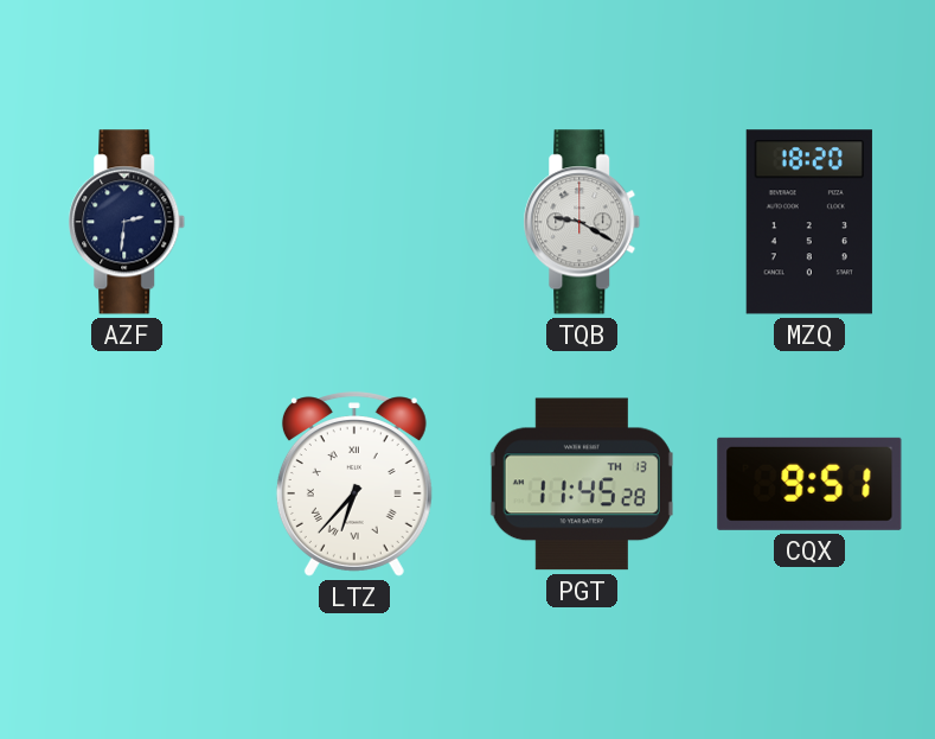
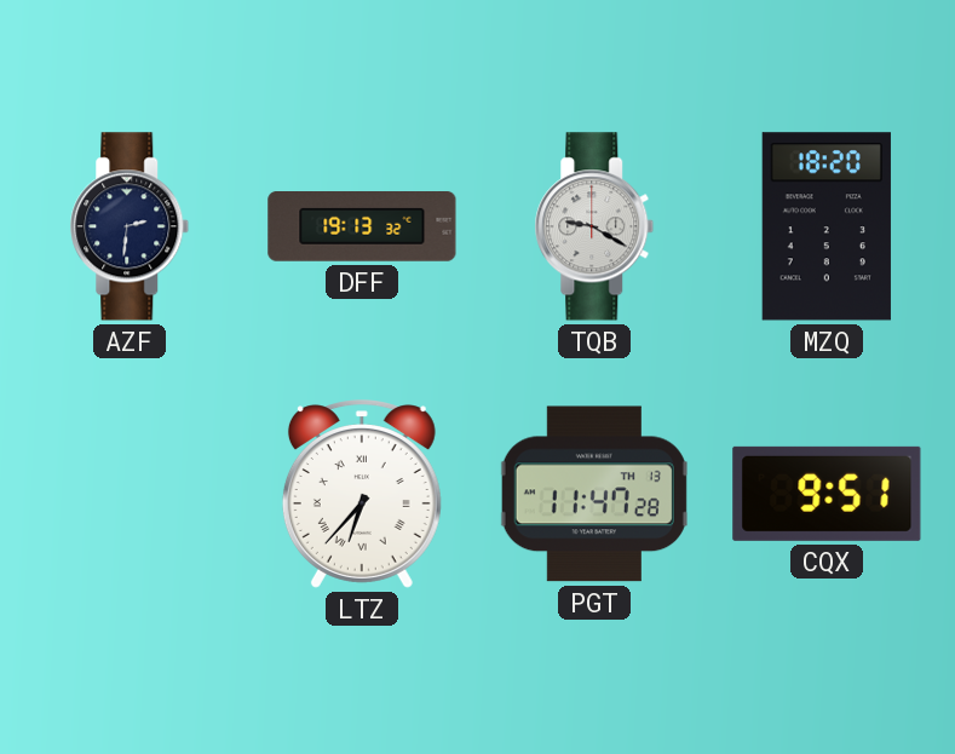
DFF: none -> 19:13 (362, 228)
PGT: 11:45 -> 11:47 (594, 494)
